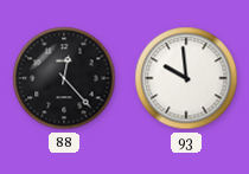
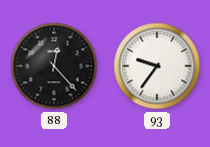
93: 9:59 -> 9:36 (157, 66)
